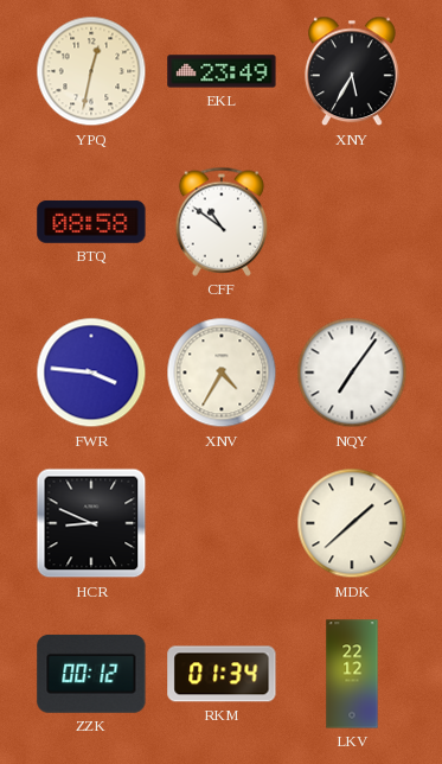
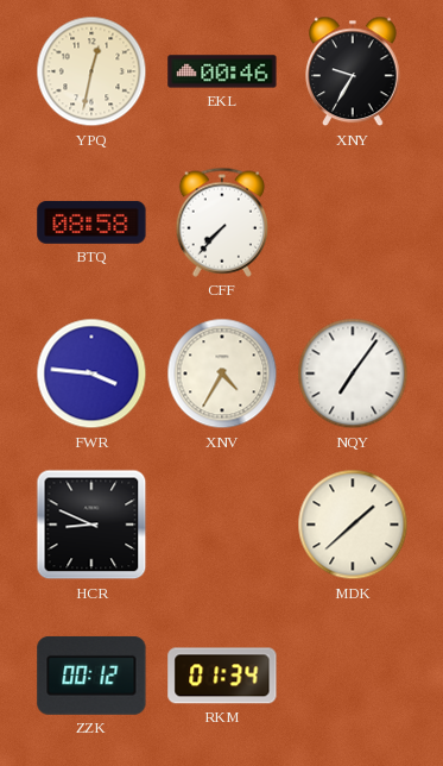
EKL: 23:49 -> 00:46 (222, 71)
XNY: 5:35 -> 9:35 (354, 71)
CFF: 10:51 -> 7:37 (221, 222)
LKV: 22:12 -> none (352, 674)
